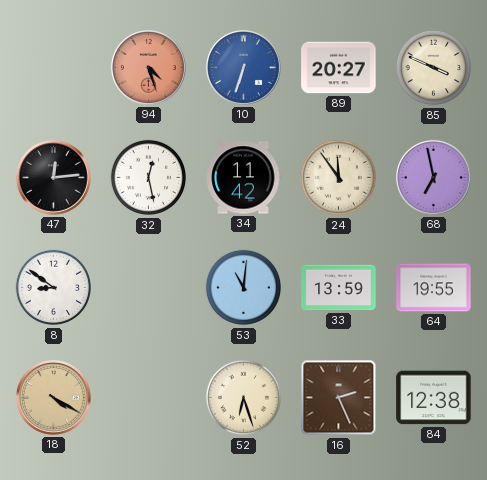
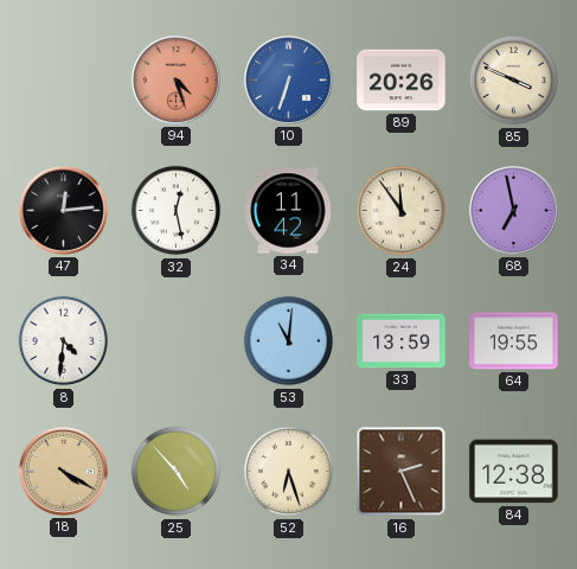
89: 20:27 -> 20:26 (402, 81)
8: 8:51 -> 4:31 (64, 341)
25: none -> 4:53 (177, 472)
